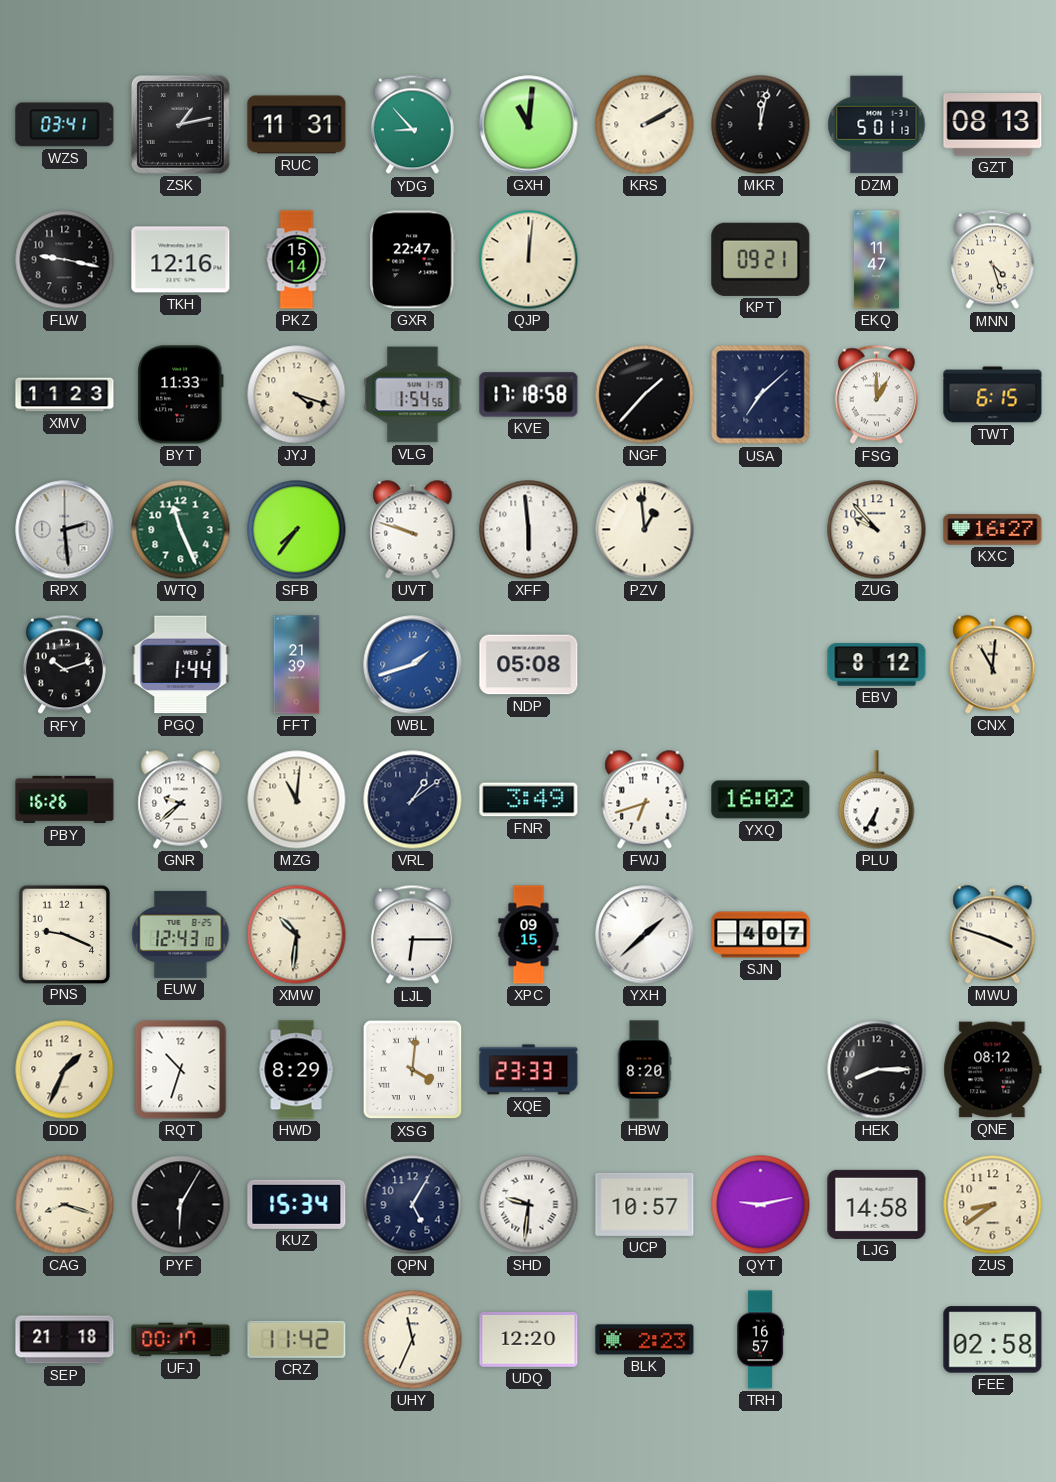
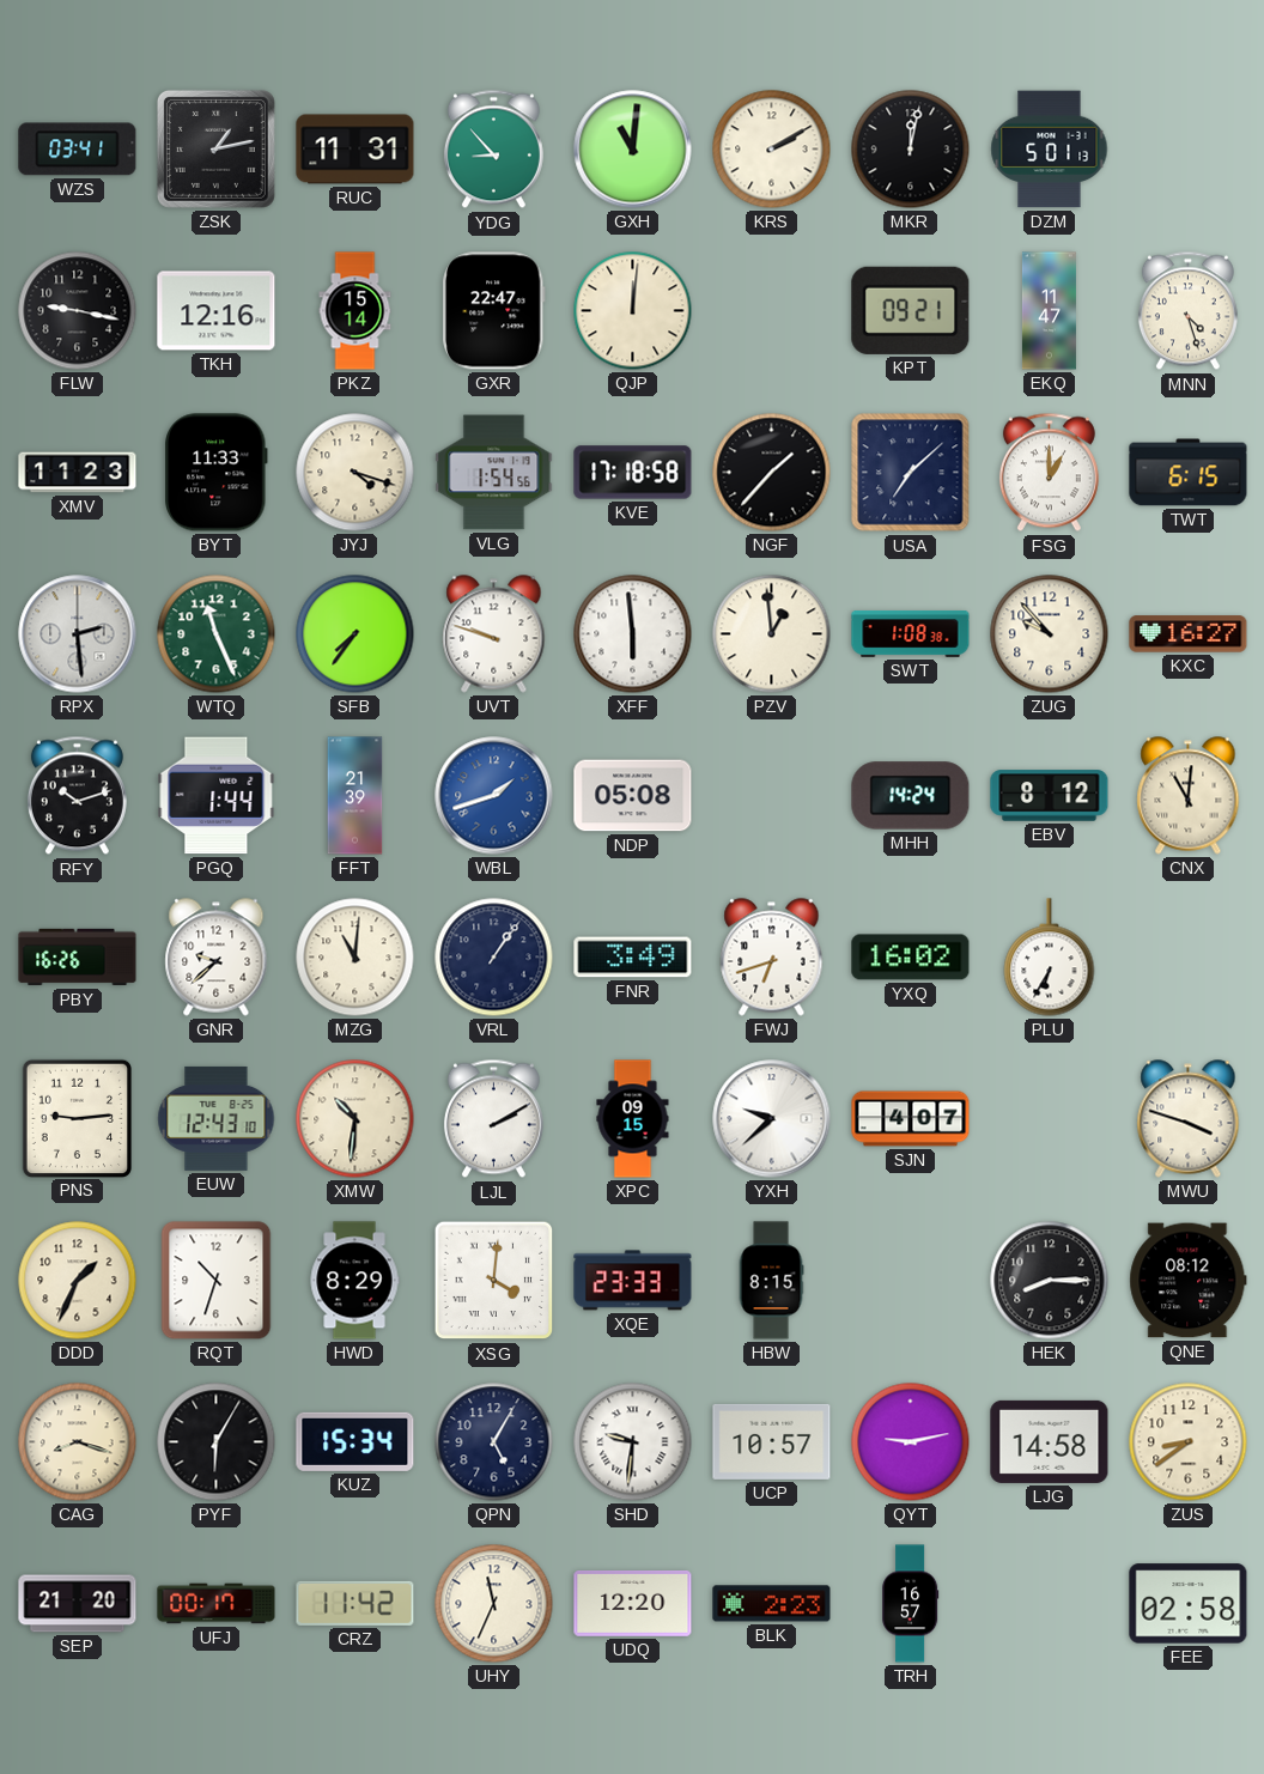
GZT: 08:13 -> none (993, 125)
SWT: none -> 1:08 (911, 634)
MHH: none -> 14:24 (911, 796)
VRL: 1:09 -> 1:06 (494, 958)
PNS: 9:19 -> 9:14 (77, 1118)
LJL: 6:15 -> 2:10 (493, 1119)
YXH: 1:38 -> 9:38 (772, 1119)
HBW: 8:20 -> 8:15 (771, 1281)
SEP: 21:18 -> 21:20 (78, 1604)
